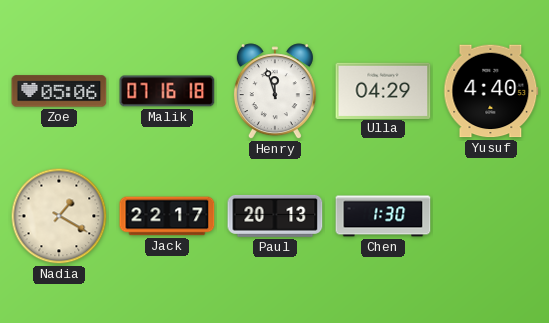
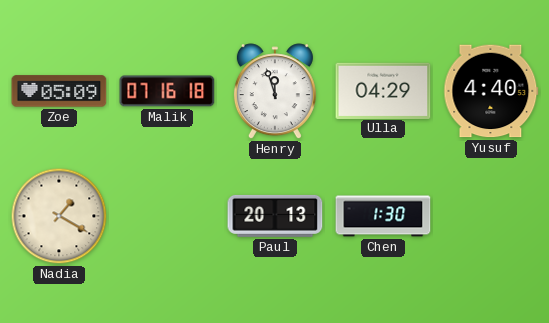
Zoe: 05:06 -> 05:09 (59, 91)
Jack: 22:17 -> none (167, 216)
